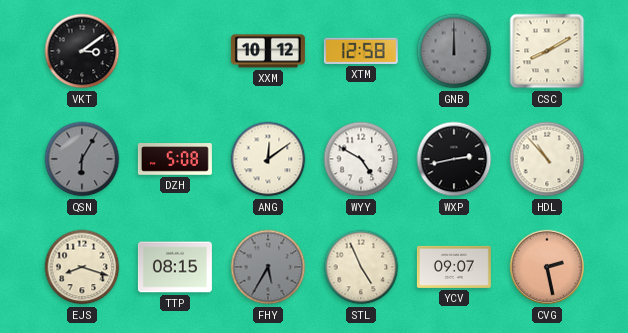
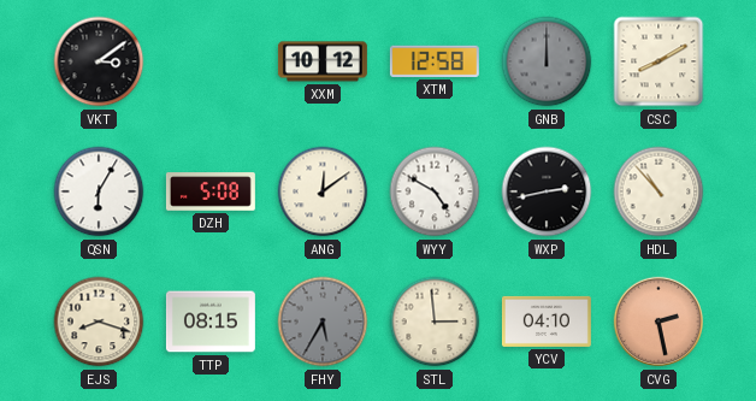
QSN dial: grey -> white (99, 191)
STL: 4:56 -> 2:59 (435, 322)
YCV: 09:07 -> 04:10 (547, 322)
